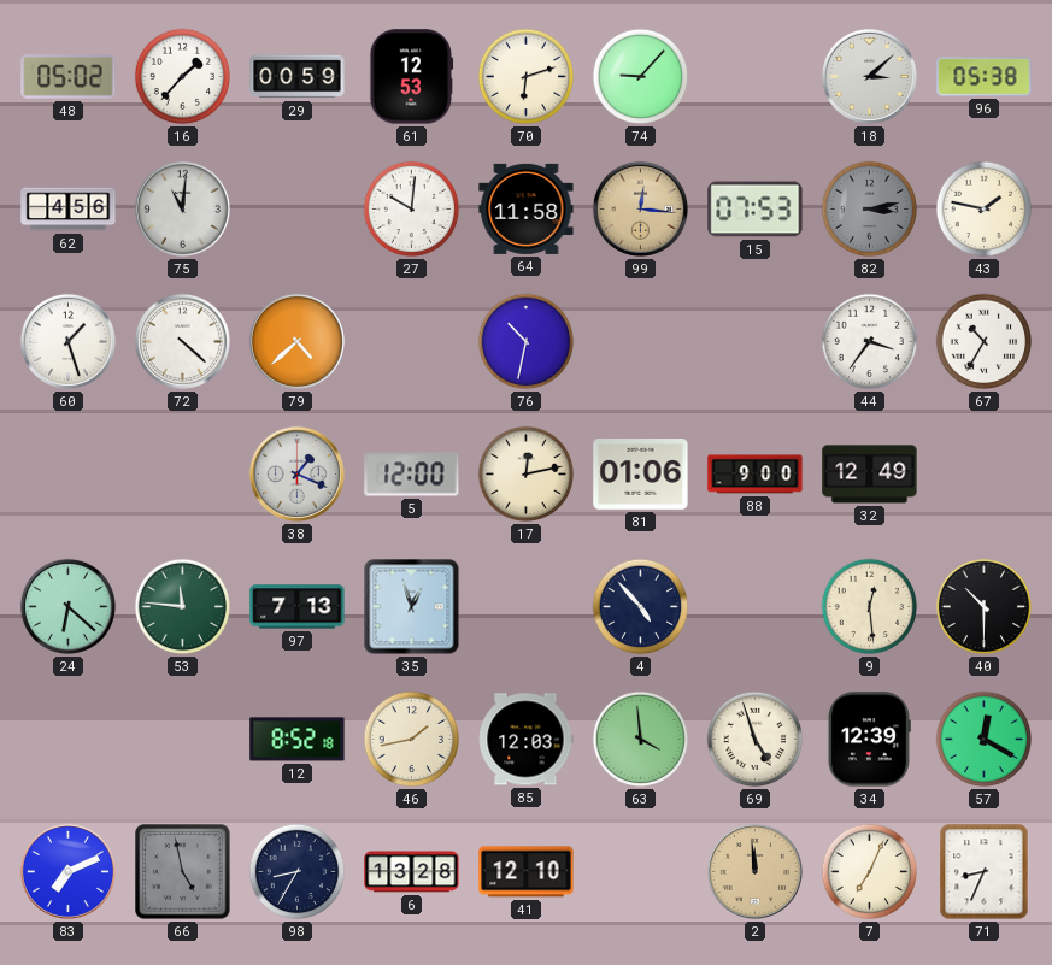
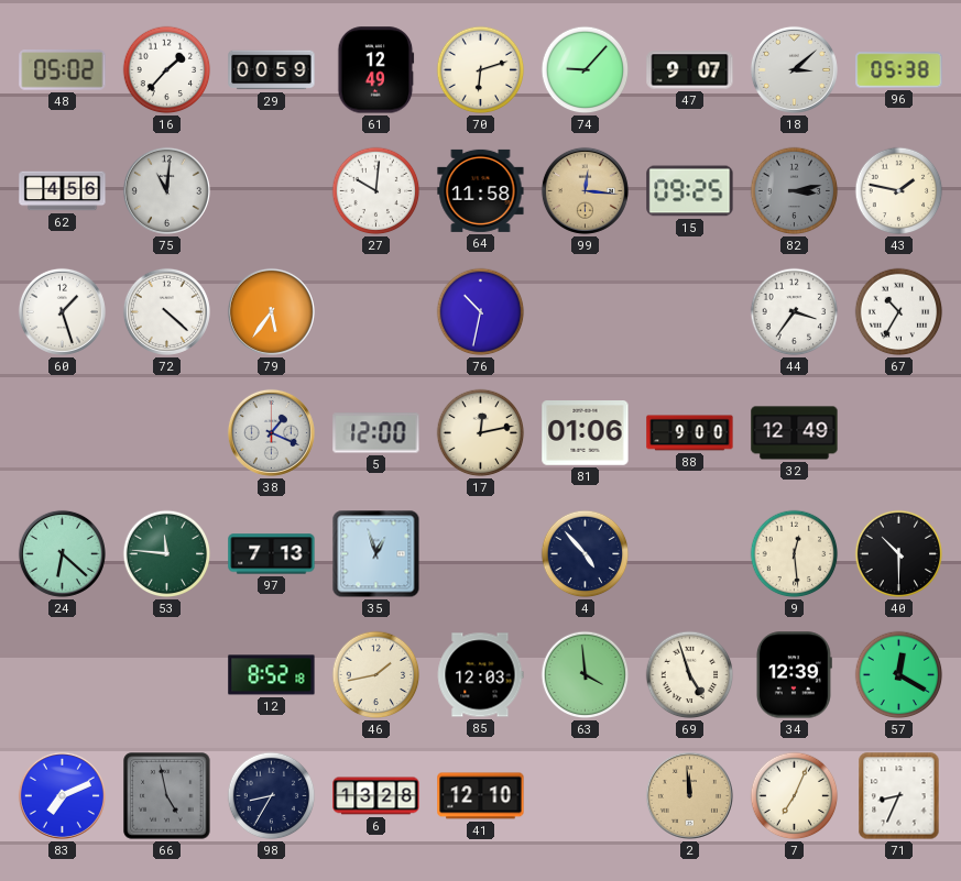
61: 12:53 -> 12:49 (376, 70)
47: none -> 9:07 (690, 70)
15: 07:53 -> 09:25 (690, 191)
79: 4:38 -> 5:36 (271, 311)
